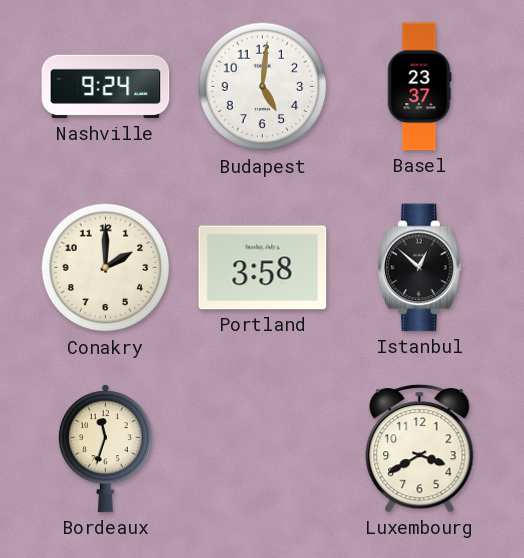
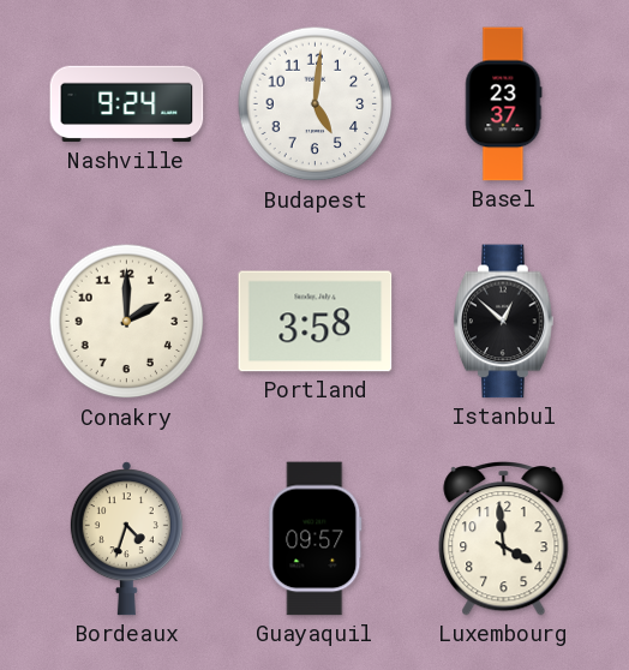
Bordeaux: 11:33 -> 4:33 (126, 539)
Guayaquil: none -> 09:57 (316, 539)
Luxembourg: 3:40 -> 3:59 (504, 539)
